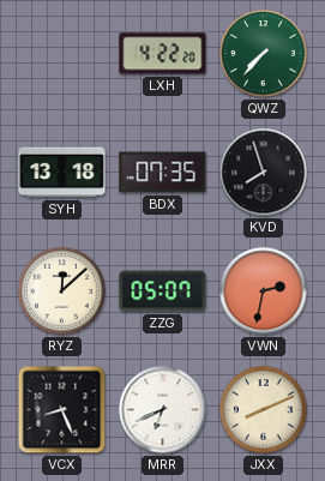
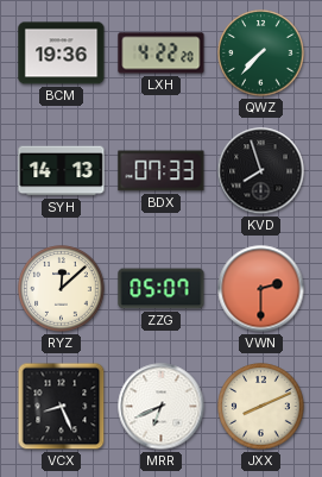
BCM: none -> 19:36 (62, 54)
SYH: 13:18 -> 14:13 (62, 171)
BDX: 07:35 -> 07:33 (162, 171)
VWN: 2:32 -> 2:30 (261, 289)
